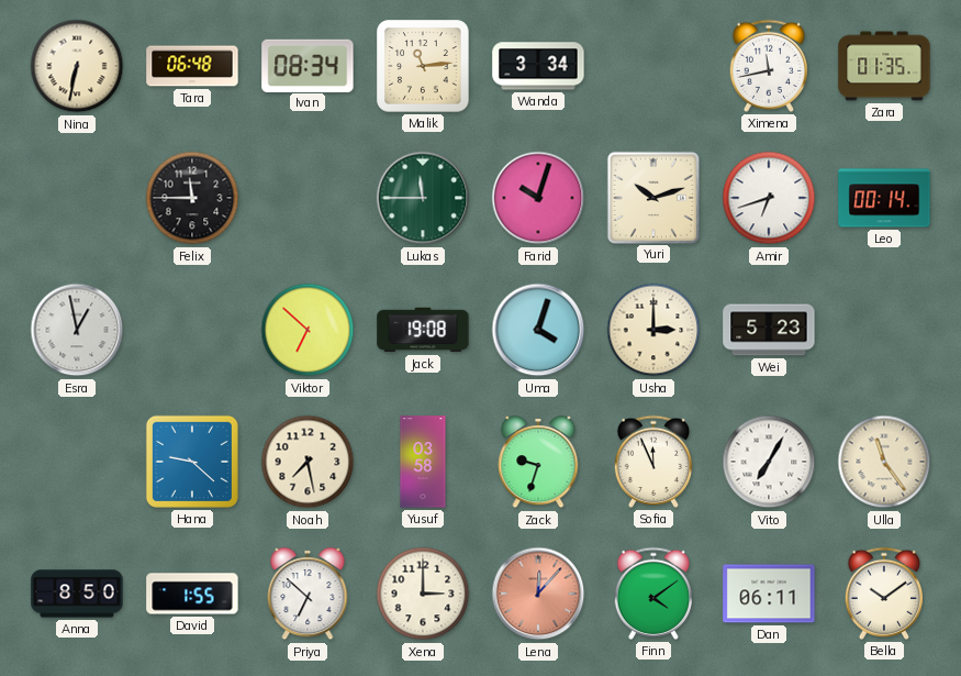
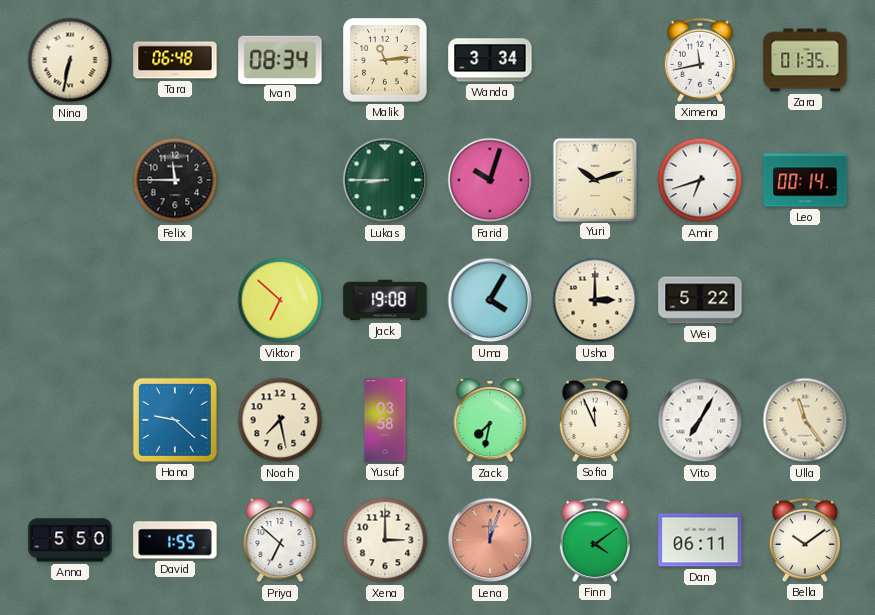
Lukas: 11:45 -> 8:45 (385, 180)
Esra: 12:58 -> none (77, 330)
Uma: 4:03 -> 4:05 (490, 300)
Wei: 5:23 -> 5:22 (700, 300)
Zack: 9:33 -> 7:32 (490, 420)
Anna: 8:50 -> 5:50 (70, 540)
Lena: 12:07 -> 12:03 (490, 540)
